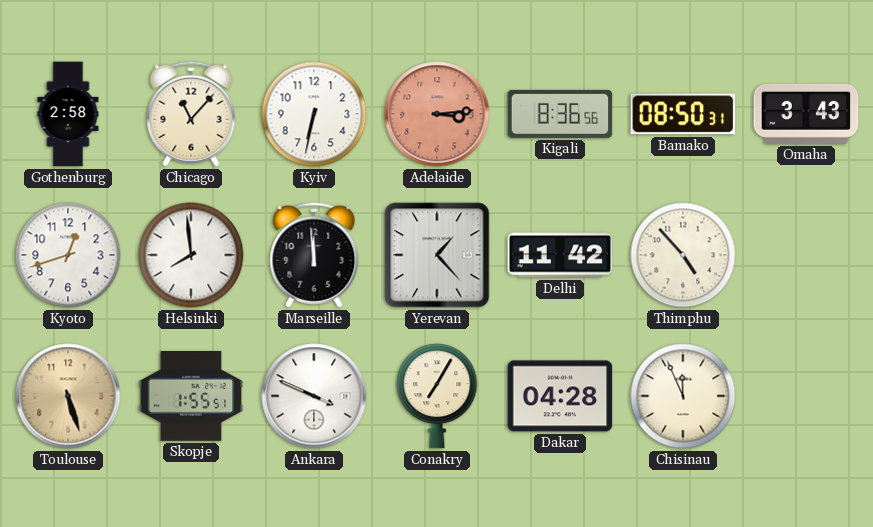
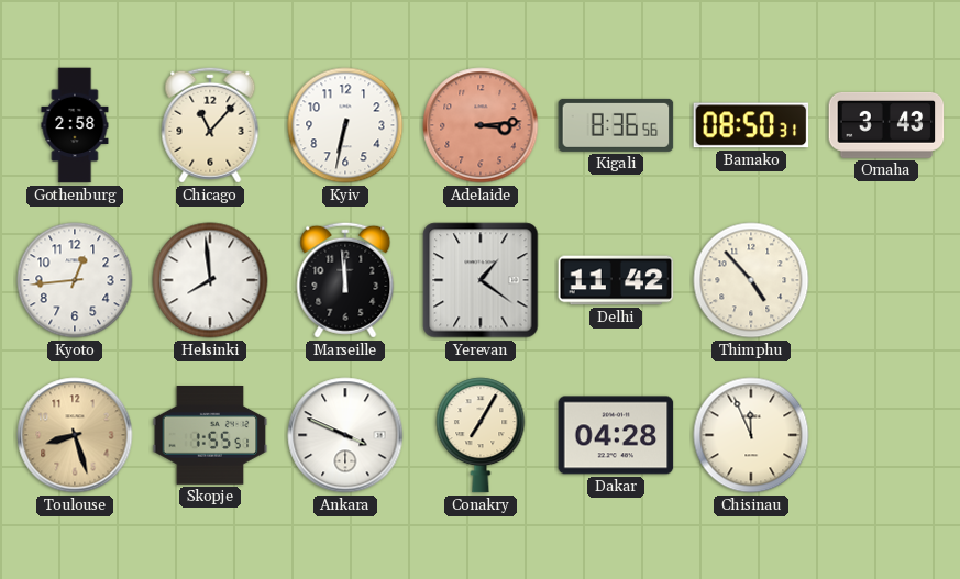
Kyoto: 12:42 -> 12:44 (75, 280)
Yerevan: 1:23 -> 1:21 (481, 280)
Toulouse: 5:27 -> 8:27 (75, 435)
